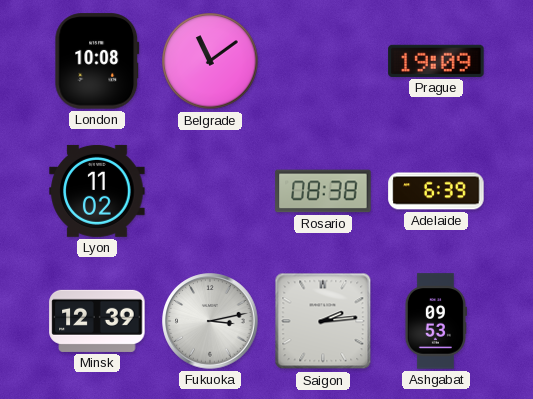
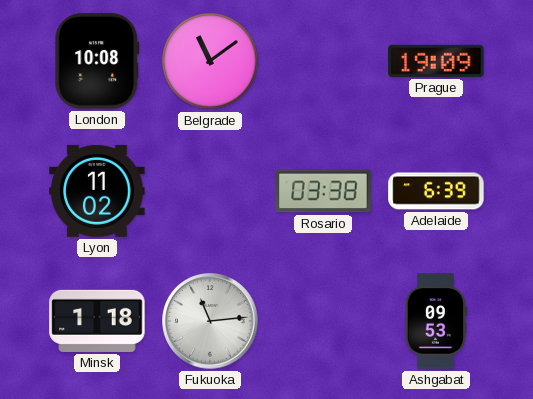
Rosario: 08:38 -> 03:38 (323, 191)
Minsk: 12:39 -> 1:18 (97, 321)
Fukuoka: 3:13 -> 11:14 (210, 321)
Saigon: 2:14 -> none (323, 321)
